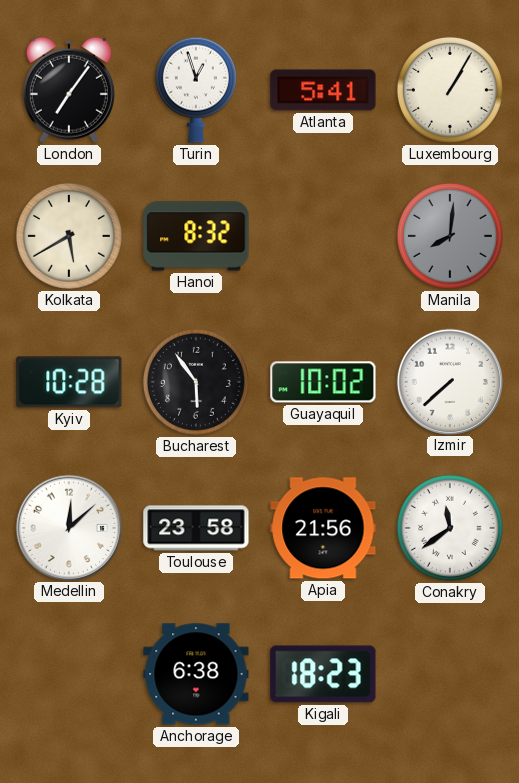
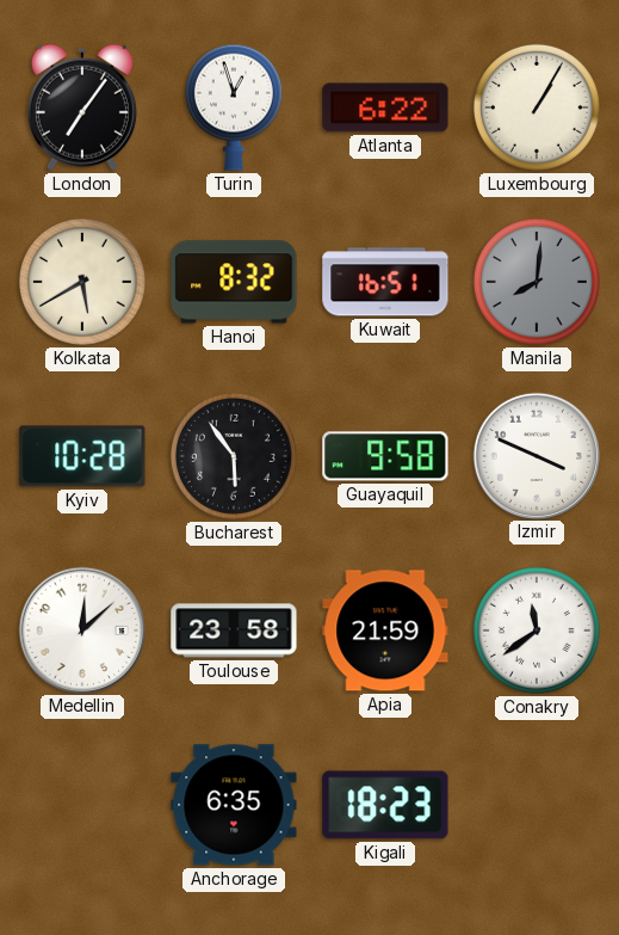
Atlanta: 5:41 -> 6:22 (385, 107)
Kuwait: none -> 16:51 (385, 282)
Guayaquil: 10:02 -> 9:58 (385, 456)
Izmir: 7:38 -> 3:49 (536, 455)
Apia: 21:56 -> 21:59 (385, 630)
Anchorage: 6:38 -> 6:35 (234, 805)
